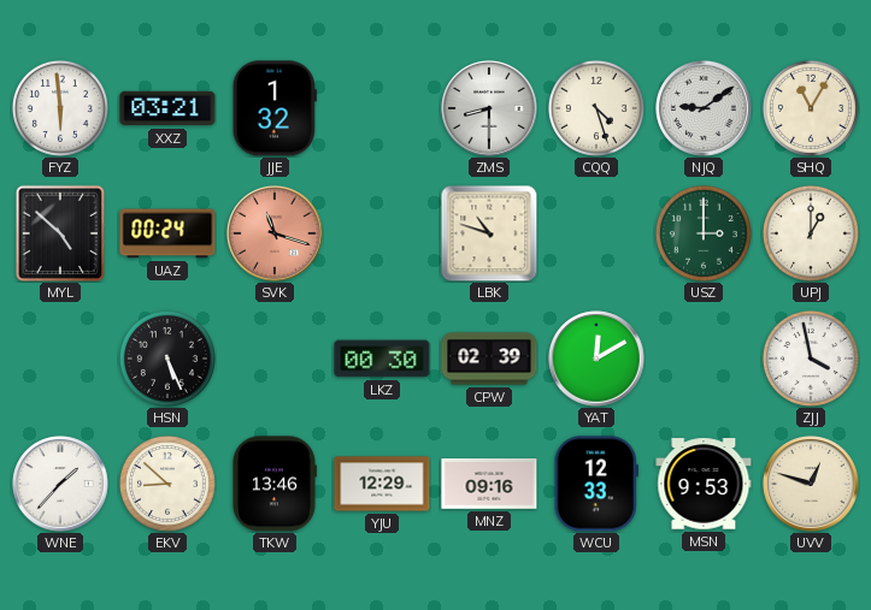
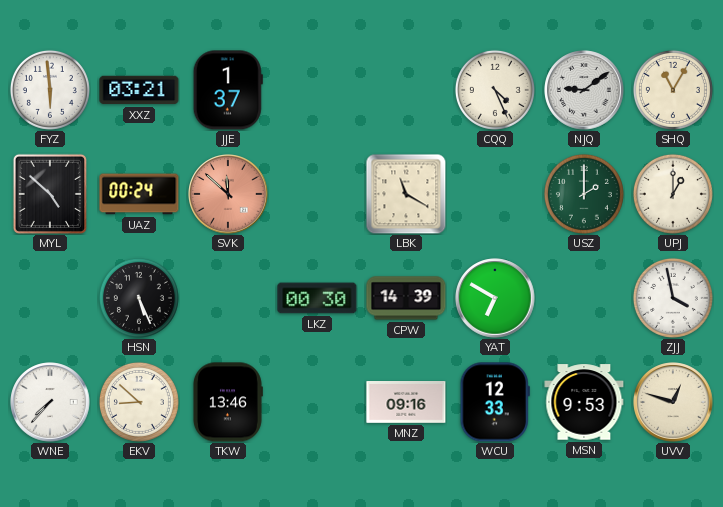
JJE: 1:32 -> 1:37 (228, 90)
ZMS: 8:30 -> none (489, 108)
CQQ: 4:27 -> 4:26 (495, 90)
SVK: 11:18 -> 11:52 (228, 194)
LBK: 10:48 -> 11:20 (406, 194)
USZ: 3:00 -> 2:00 (584, 194)
CPW: 02:39 -> 14:39 (406, 298)
YAT: 12:10 -> 6:50 (495, 298)
WNE: 1:37 -> 7:37 (50, 402)
YJU: 12:29 -> none (382, 484)
